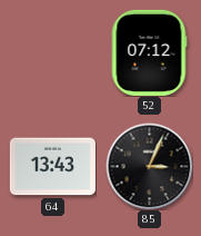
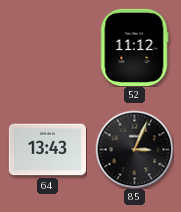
52: 07:12 -> 11:12 (134, 47)
